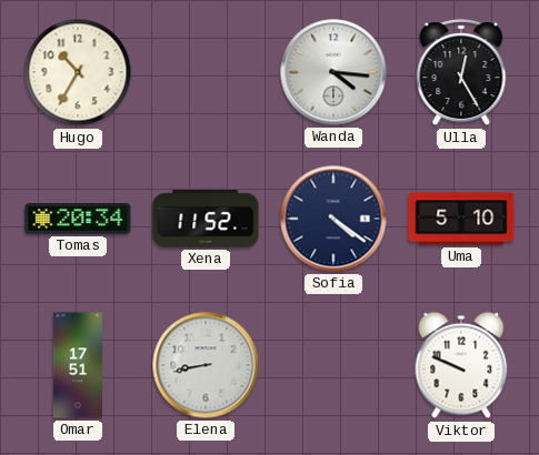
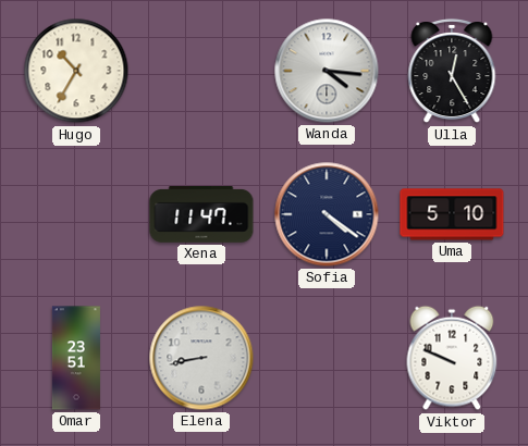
Tomas: 20:34 -> none (78, 220)
Xena: 11:52 -> 11:47 (201, 215)
Omar: 17:51 -> 23:51 (76, 358)
